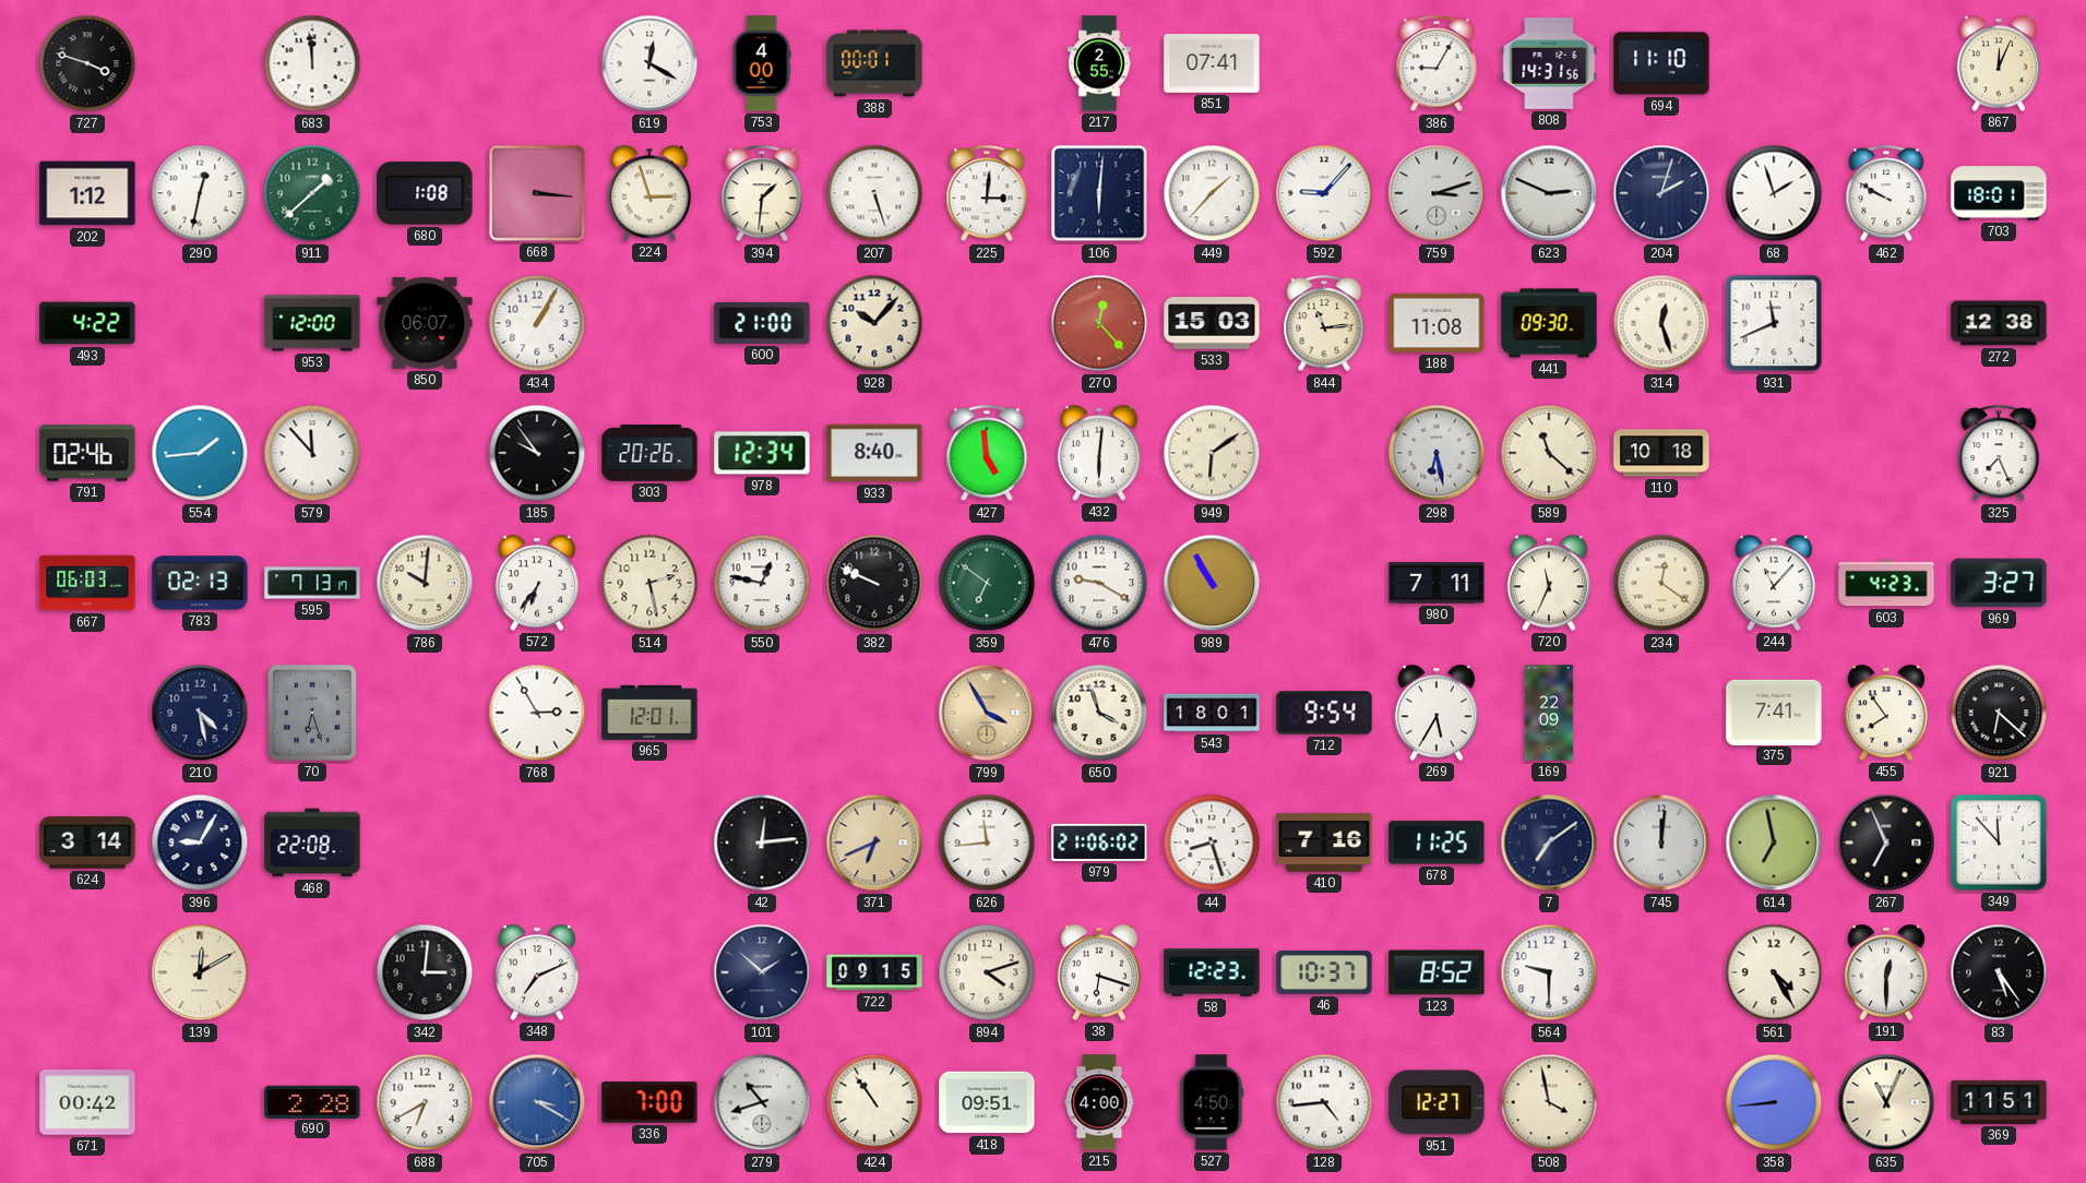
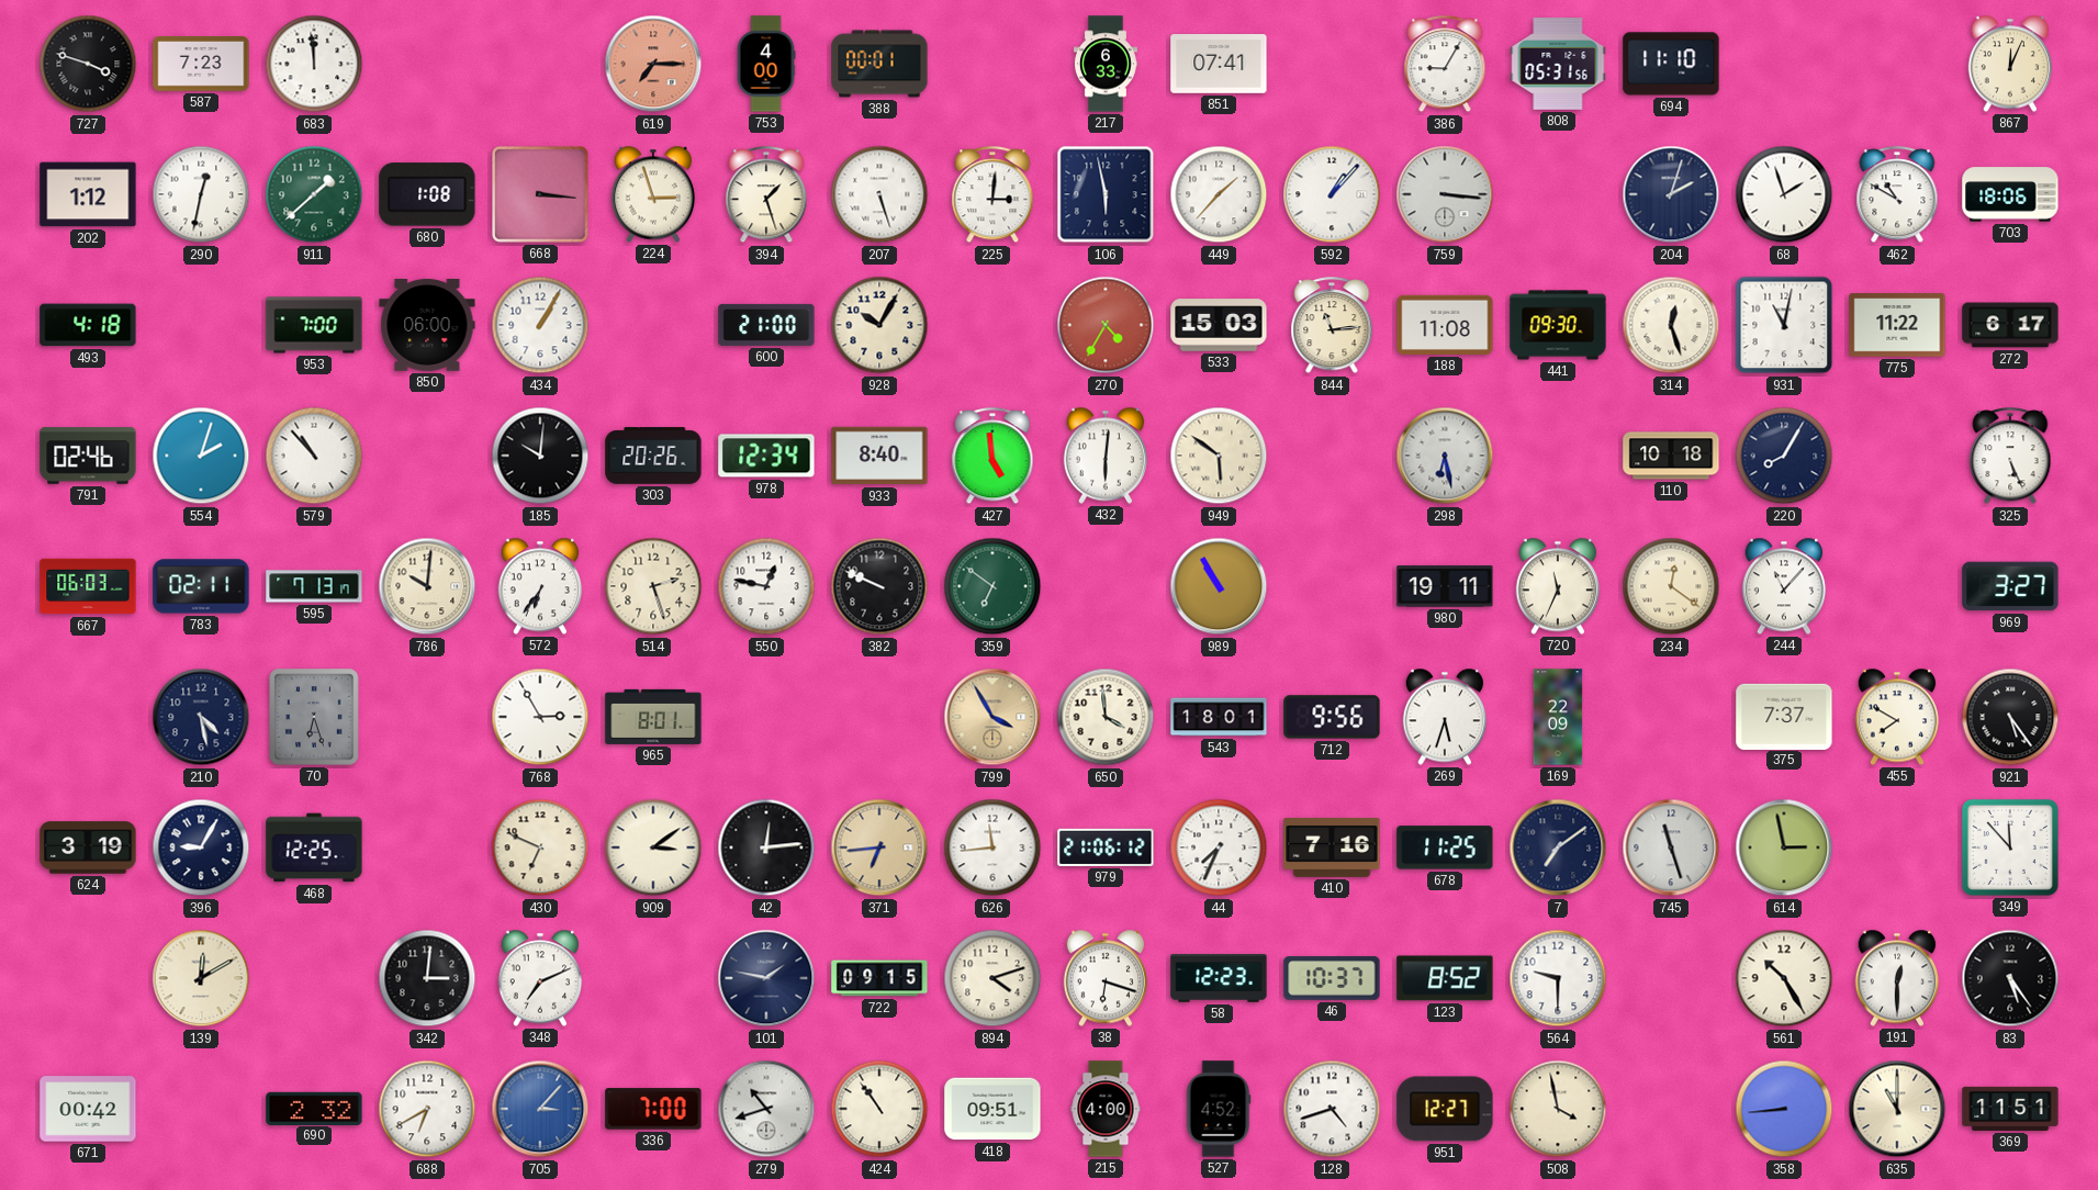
587: none -> 7:23 (201, 65)
619: 12:20 -> 7:15 (653, 64)
619 dial: white -> salmon (653, 64)
217: 2:55 -> 6:33 (1106, 64)
808: 14:31 -> 05:31 (1558, 64)
394: 1:31 -> 1:27 (766, 195)
106: 6:01 -> 5:58 (1106, 194)
592: 9:07 -> 1:07 (1332, 194)
759: 3:12 -> 3:16 (1445, 194)
623: 2:49 -> none (1549, 193)
462: 9:50 -> 10:50 (1897, 195)
703: 18:01 -> 18:06 (2010, 194)
493: 4:22 -> 4:18 (88, 325)
953: 12:00 -> 7:00 (314, 325)
850: 06:07 -> 06:00 (427, 325)
928: 10:07 -> 10:05 (879, 325)
270: 12:23 -> 4:35 (1106, 325)
931: 11:41 -> 11:02 (1784, 325)
775: none -> 11:22 (1897, 325)
272: 12:38 -> 6:17 (2010, 325)
554: 1:44 -> 2:03 (201, 456)
579: 11:53 -> 10:53 (314, 456)
185: 9:54 -> 10:01 (540, 456)
949: 6:09 -> 5:51 (1219, 456)
589: 11:22 -> none (1549, 453)
220: none -> 8:05 (1784, 456)
325: 7:26 -> 5:26 (2010, 457)
783: 02:13 -> 02:11 (201, 586)
514: 2:28 -> 2:27 (653, 586)
476: 9:20 -> none (1099, 583)
980: 7:11 -> 19:11 (1445, 586)
603: 4:23 -> none (1886, 583)
965: 12:01 -> 8:01 (653, 717)
650: 3:57 -> 3:59 (1106, 717)
712: 9:54 -> 9:56 (1332, 717)
269: 5:35 -> 5:33 (1445, 717)
375: 7:41 -> 7:37 (1784, 716)
455: 7:54 -> 7:50 (1897, 717)
921: 6:22 -> 5:24 (2010, 717)
624: 3:14 -> 3:19 (88, 847)
468: 22:08 -> 12:25 (314, 847)
430: none -> 6:49 (540, 847)
909: none -> 3:09 (653, 847)
371: 6:41 -> 6:44 (879, 847)
979: 21:06:02 -> 21:06:12 (1106, 847)
44: 8:27 -> 7:34 (1219, 847)
745: 12:01 -> 11:27 (1671, 847)
614: 6:58 -> 2:58 (1784, 847)
267: 6:56 -> none (1886, 843)
101: 1:52 -> 1:47 (766, 978)
561: 4:25 -> 10:25 (1784, 978)
690: 2:28 -> 2:32 (314, 1108)
705: 3:20 -> 3:07 (540, 1109)
527: 4:50 -> 4:52 (1219, 1109)
128: 4:44 -> 4:42 (1332, 1109)
635: 11:04 -> 11:00 (1897, 1109)
